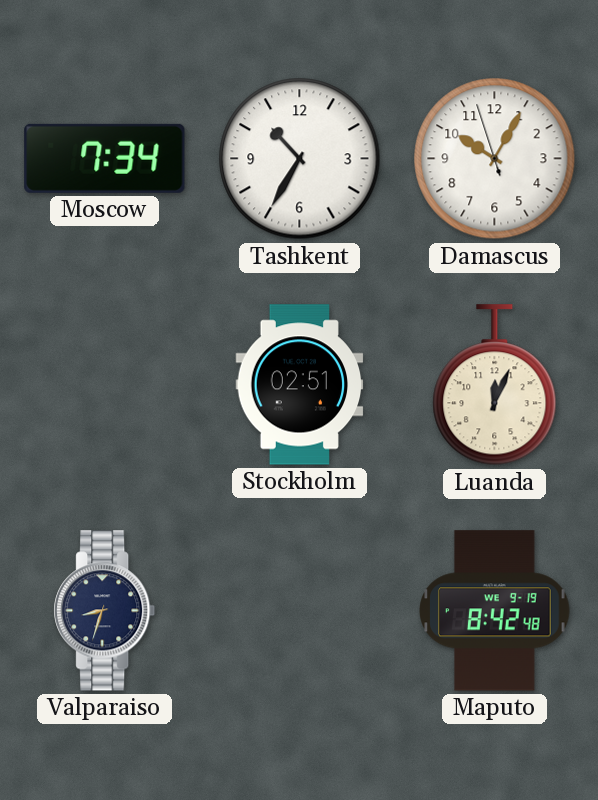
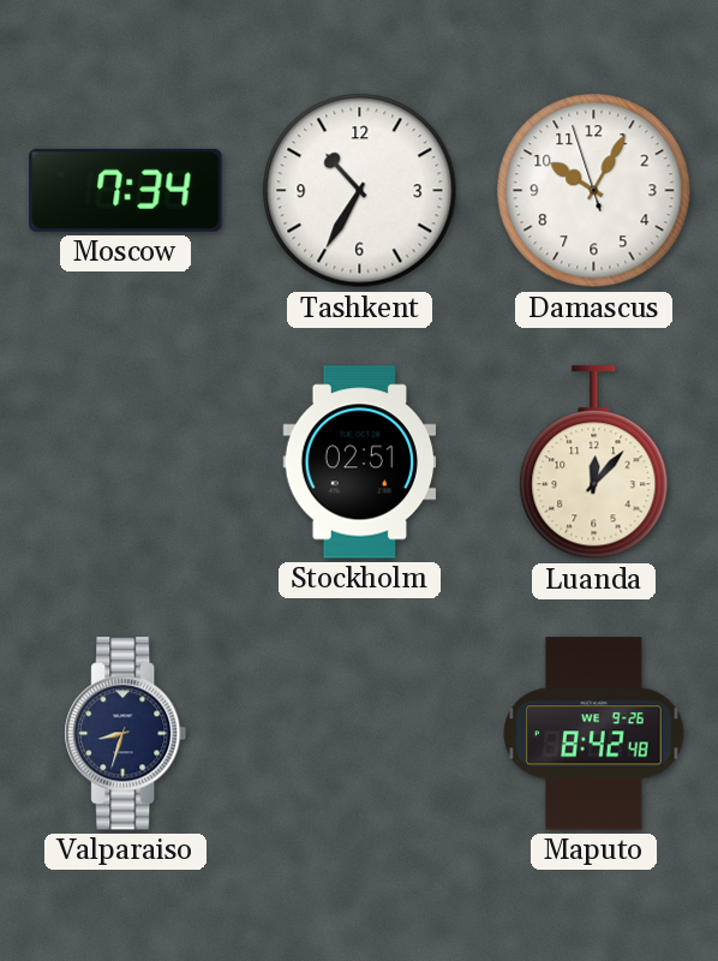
Luanda: 12:04 -> 12:07 (594, 462)
Maputo date: WE 9-19 -> WE 9-26 (594, 734)
